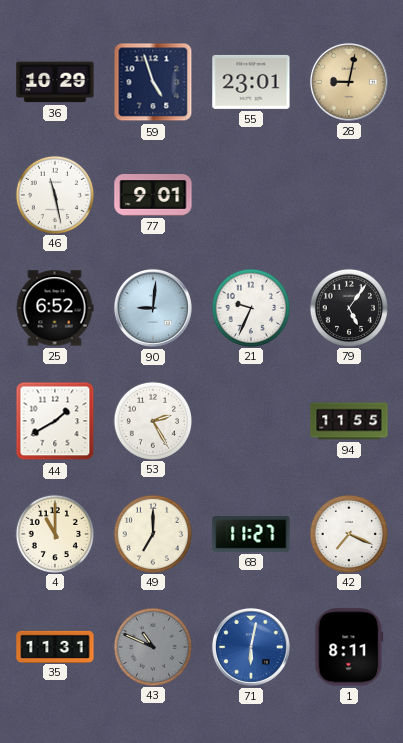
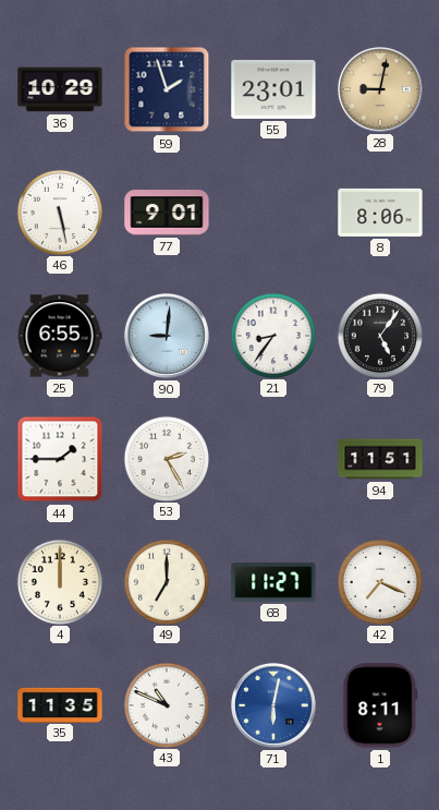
59: 4:57 -> 1:57 (167, 89)
46: 11:28 -> 5:28 (59, 211)
8: none -> 8:06 (380, 213)
25: 6:52 -> 6:55 (60, 336)
21: 9:34 -> 8:36 (272, 335)
44: 1:40 -> 1:45 (60, 459)
94: 11:55 -> 11:51 (380, 459)
4: 11:00 -> 12:00 (59, 581)
35: 11:31 -> 11:35 (60, 704)
43 dial: grey -> white (166, 704)
